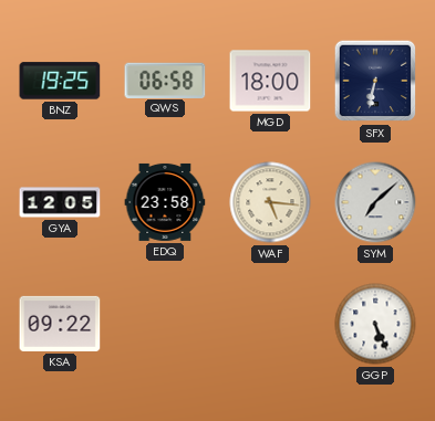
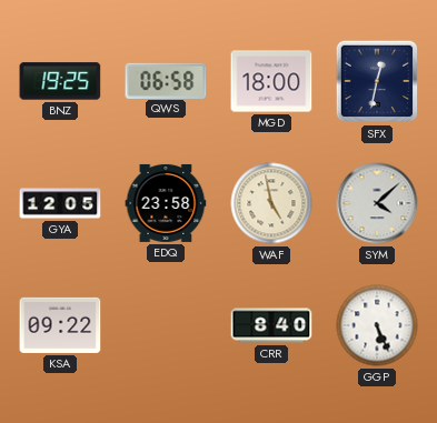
SFX: 6:32 -> 12:32 (377, 81)
WAF: 5:16 -> 4:58 (271, 203)
SYM: 7:08 -> 4:08 (377, 203)
CRR: none -> 8:40 (271, 325)
